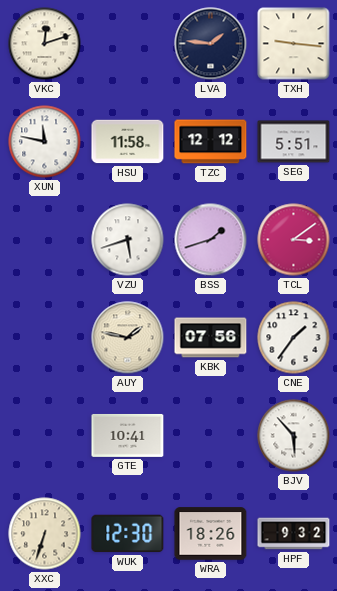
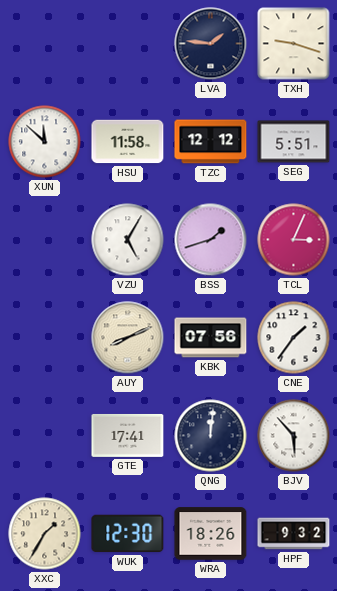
VKC: 12:12 -> none (45, 44)
TXH: 9:16 -> 9:18 (294, 44)
XUN: 11:47 -> 11:52 (45, 142)
VZU: 5:42 -> 5:05 (128, 240)
TCL: 3:09 -> 3:04 (294, 240)
AUY: 1:47 -> 8:11 (128, 338)
GTE: 10:41 -> 17:41 (128, 435)
QNG: none -> 12:01 (211, 436)
XXC: 6:33 -> 1:35 (45, 534)
